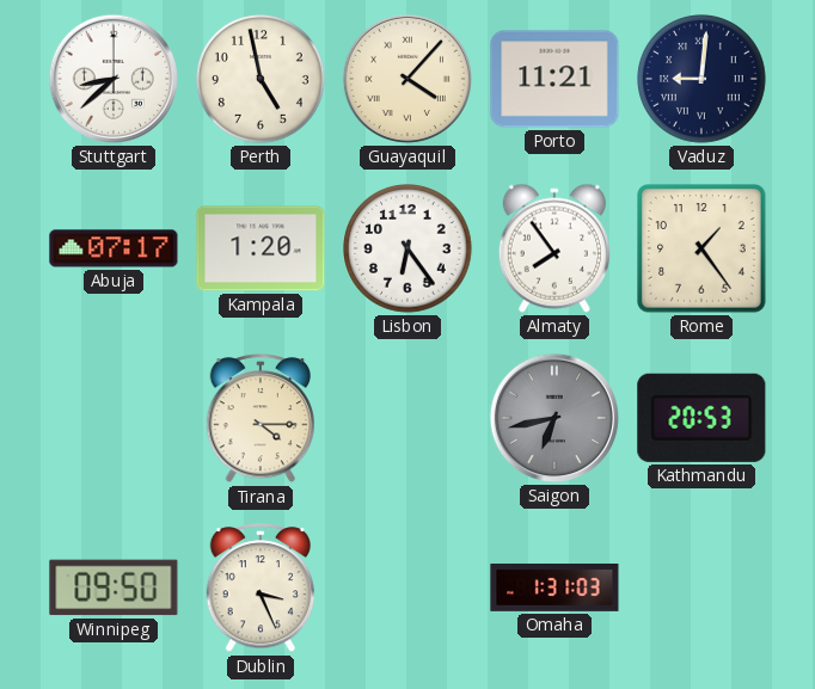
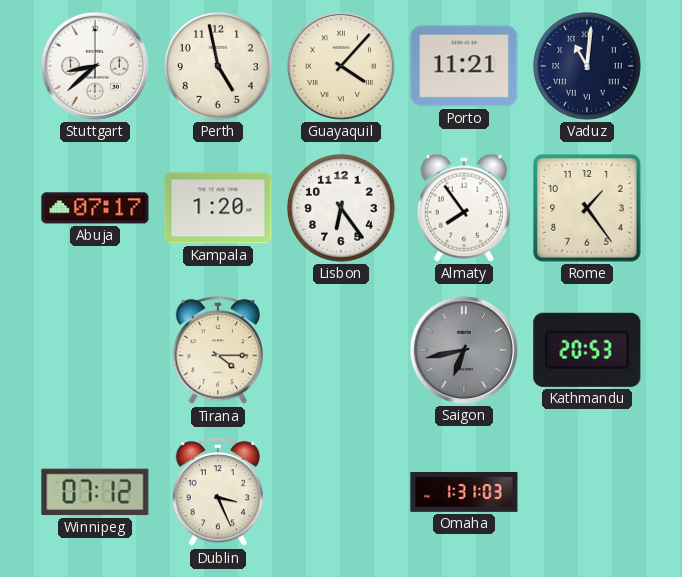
Vaduz: 9:01 -> 11:01 (588, 67)
Winnipeg: 09:50 -> 07:12 (95, 492)
